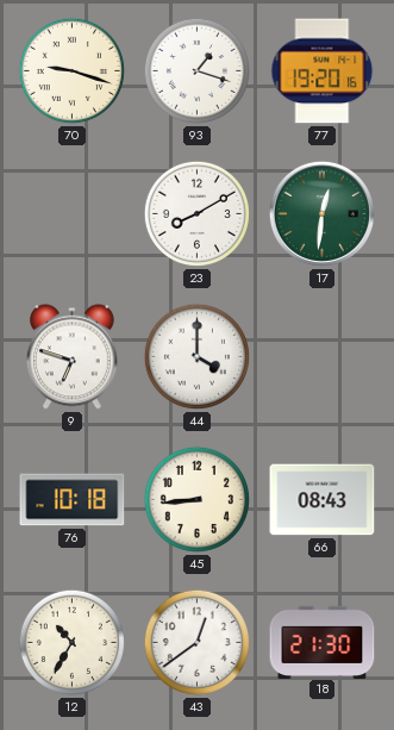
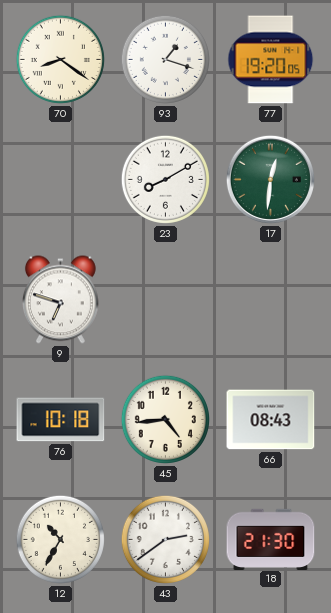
70: 9:18 -> 8:21 (60, 59)
77: 19:20:16 -> 19:20:05 (271, 60)
44: 4:00 -> none (196, 356)
45: 8:44 -> 4:44 (165, 419)
43: 12:39 -> 2:39 (165, 539)
